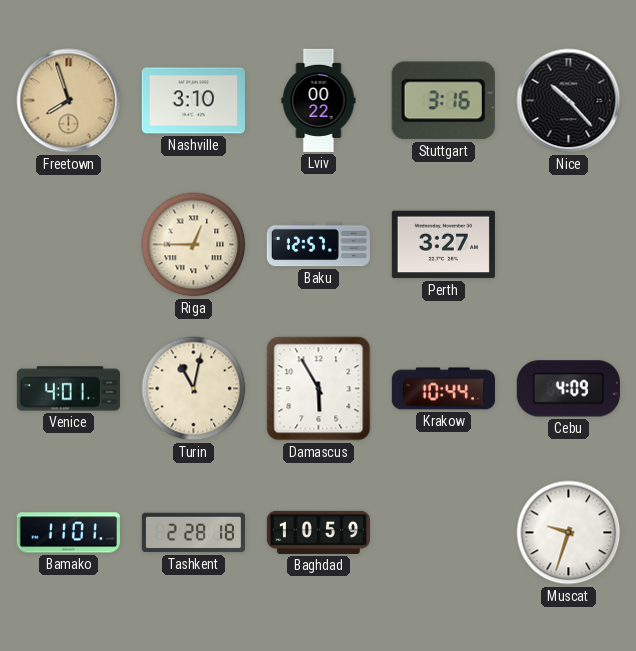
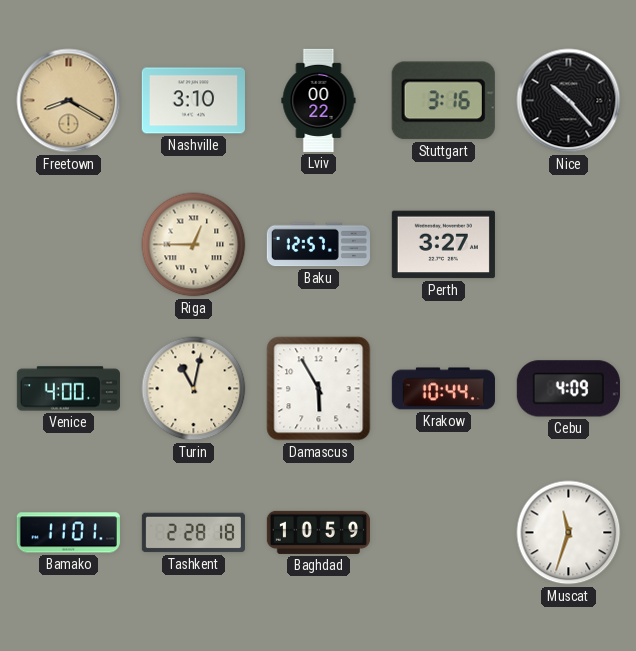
Freetown: 7:57 -> 8:20 (69, 101)
Venice: 4:01 -> 4:00 (68, 389)
Muscat: 9:33 -> 11:33 (569, 533)
